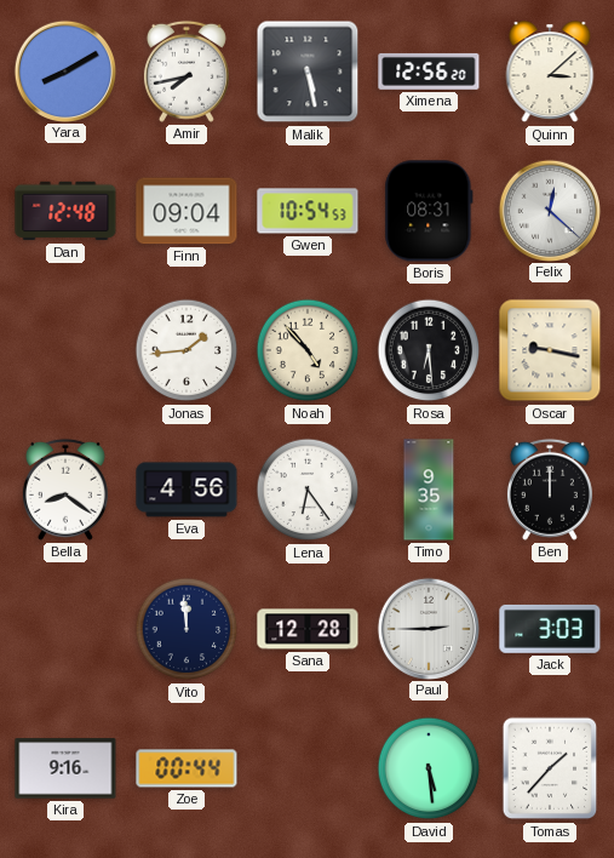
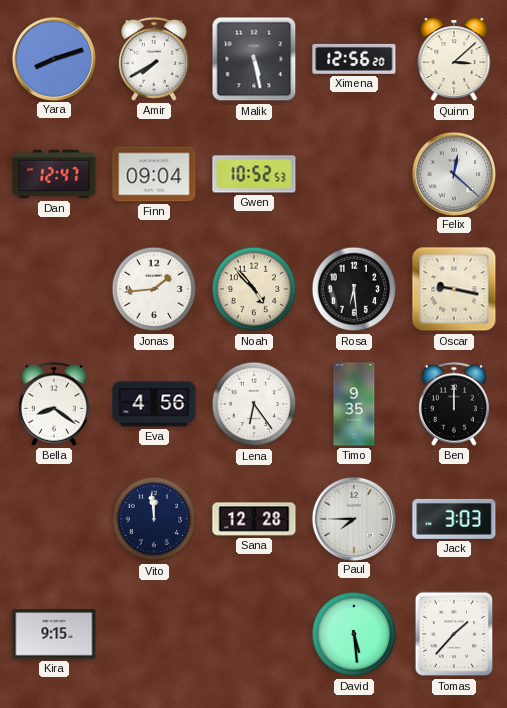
Yara: 8:10 -> 8:12 (53, 58)
Amir: 7:43 -> 7:40 (154, 59)
Dan: 12:48 -> 12:47 (54, 174)
Gwen: 10:54 -> 10:52 (254, 174)
Boris: 08:31 -> none (429, 211)
Paul: 2:45 -> 7:45 (353, 518)
Kira: 9:16 -> 9:15 (54, 634)
Zoe: 00:44 -> none (187, 768)
